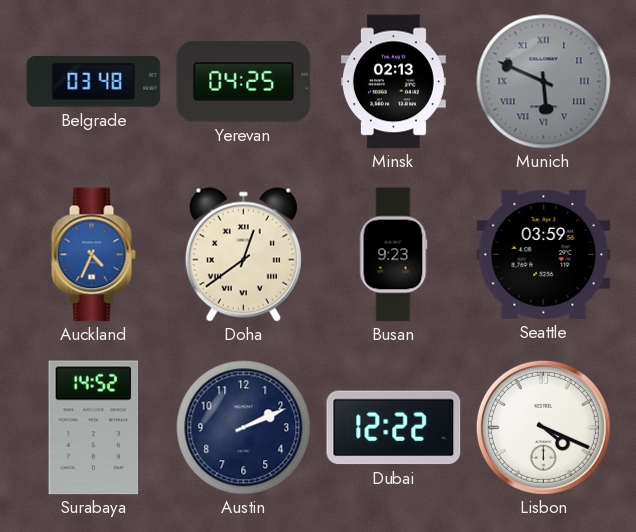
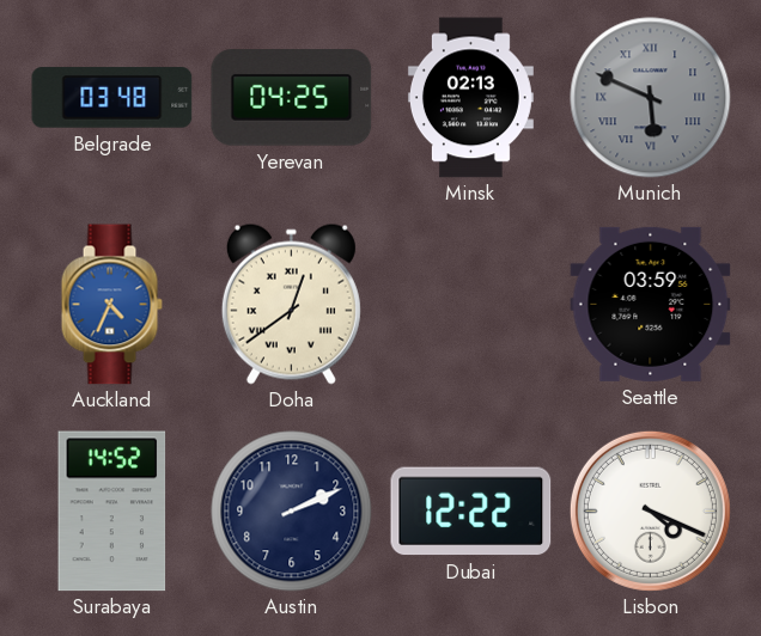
Busan: 9:23 -> none (393, 255)
